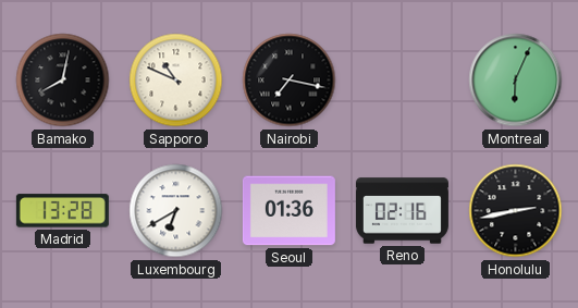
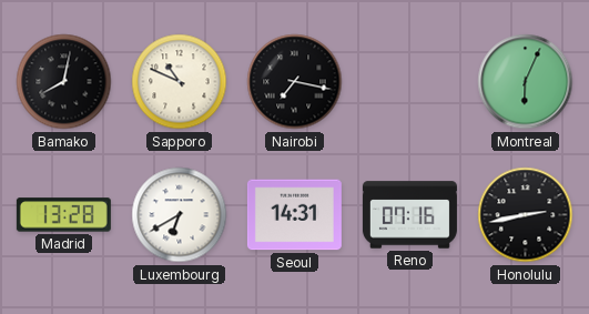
Seoul: 01:36 -> 14:31 (294, 215)
Reno: 02:16 -> 07:16 (409, 215)
